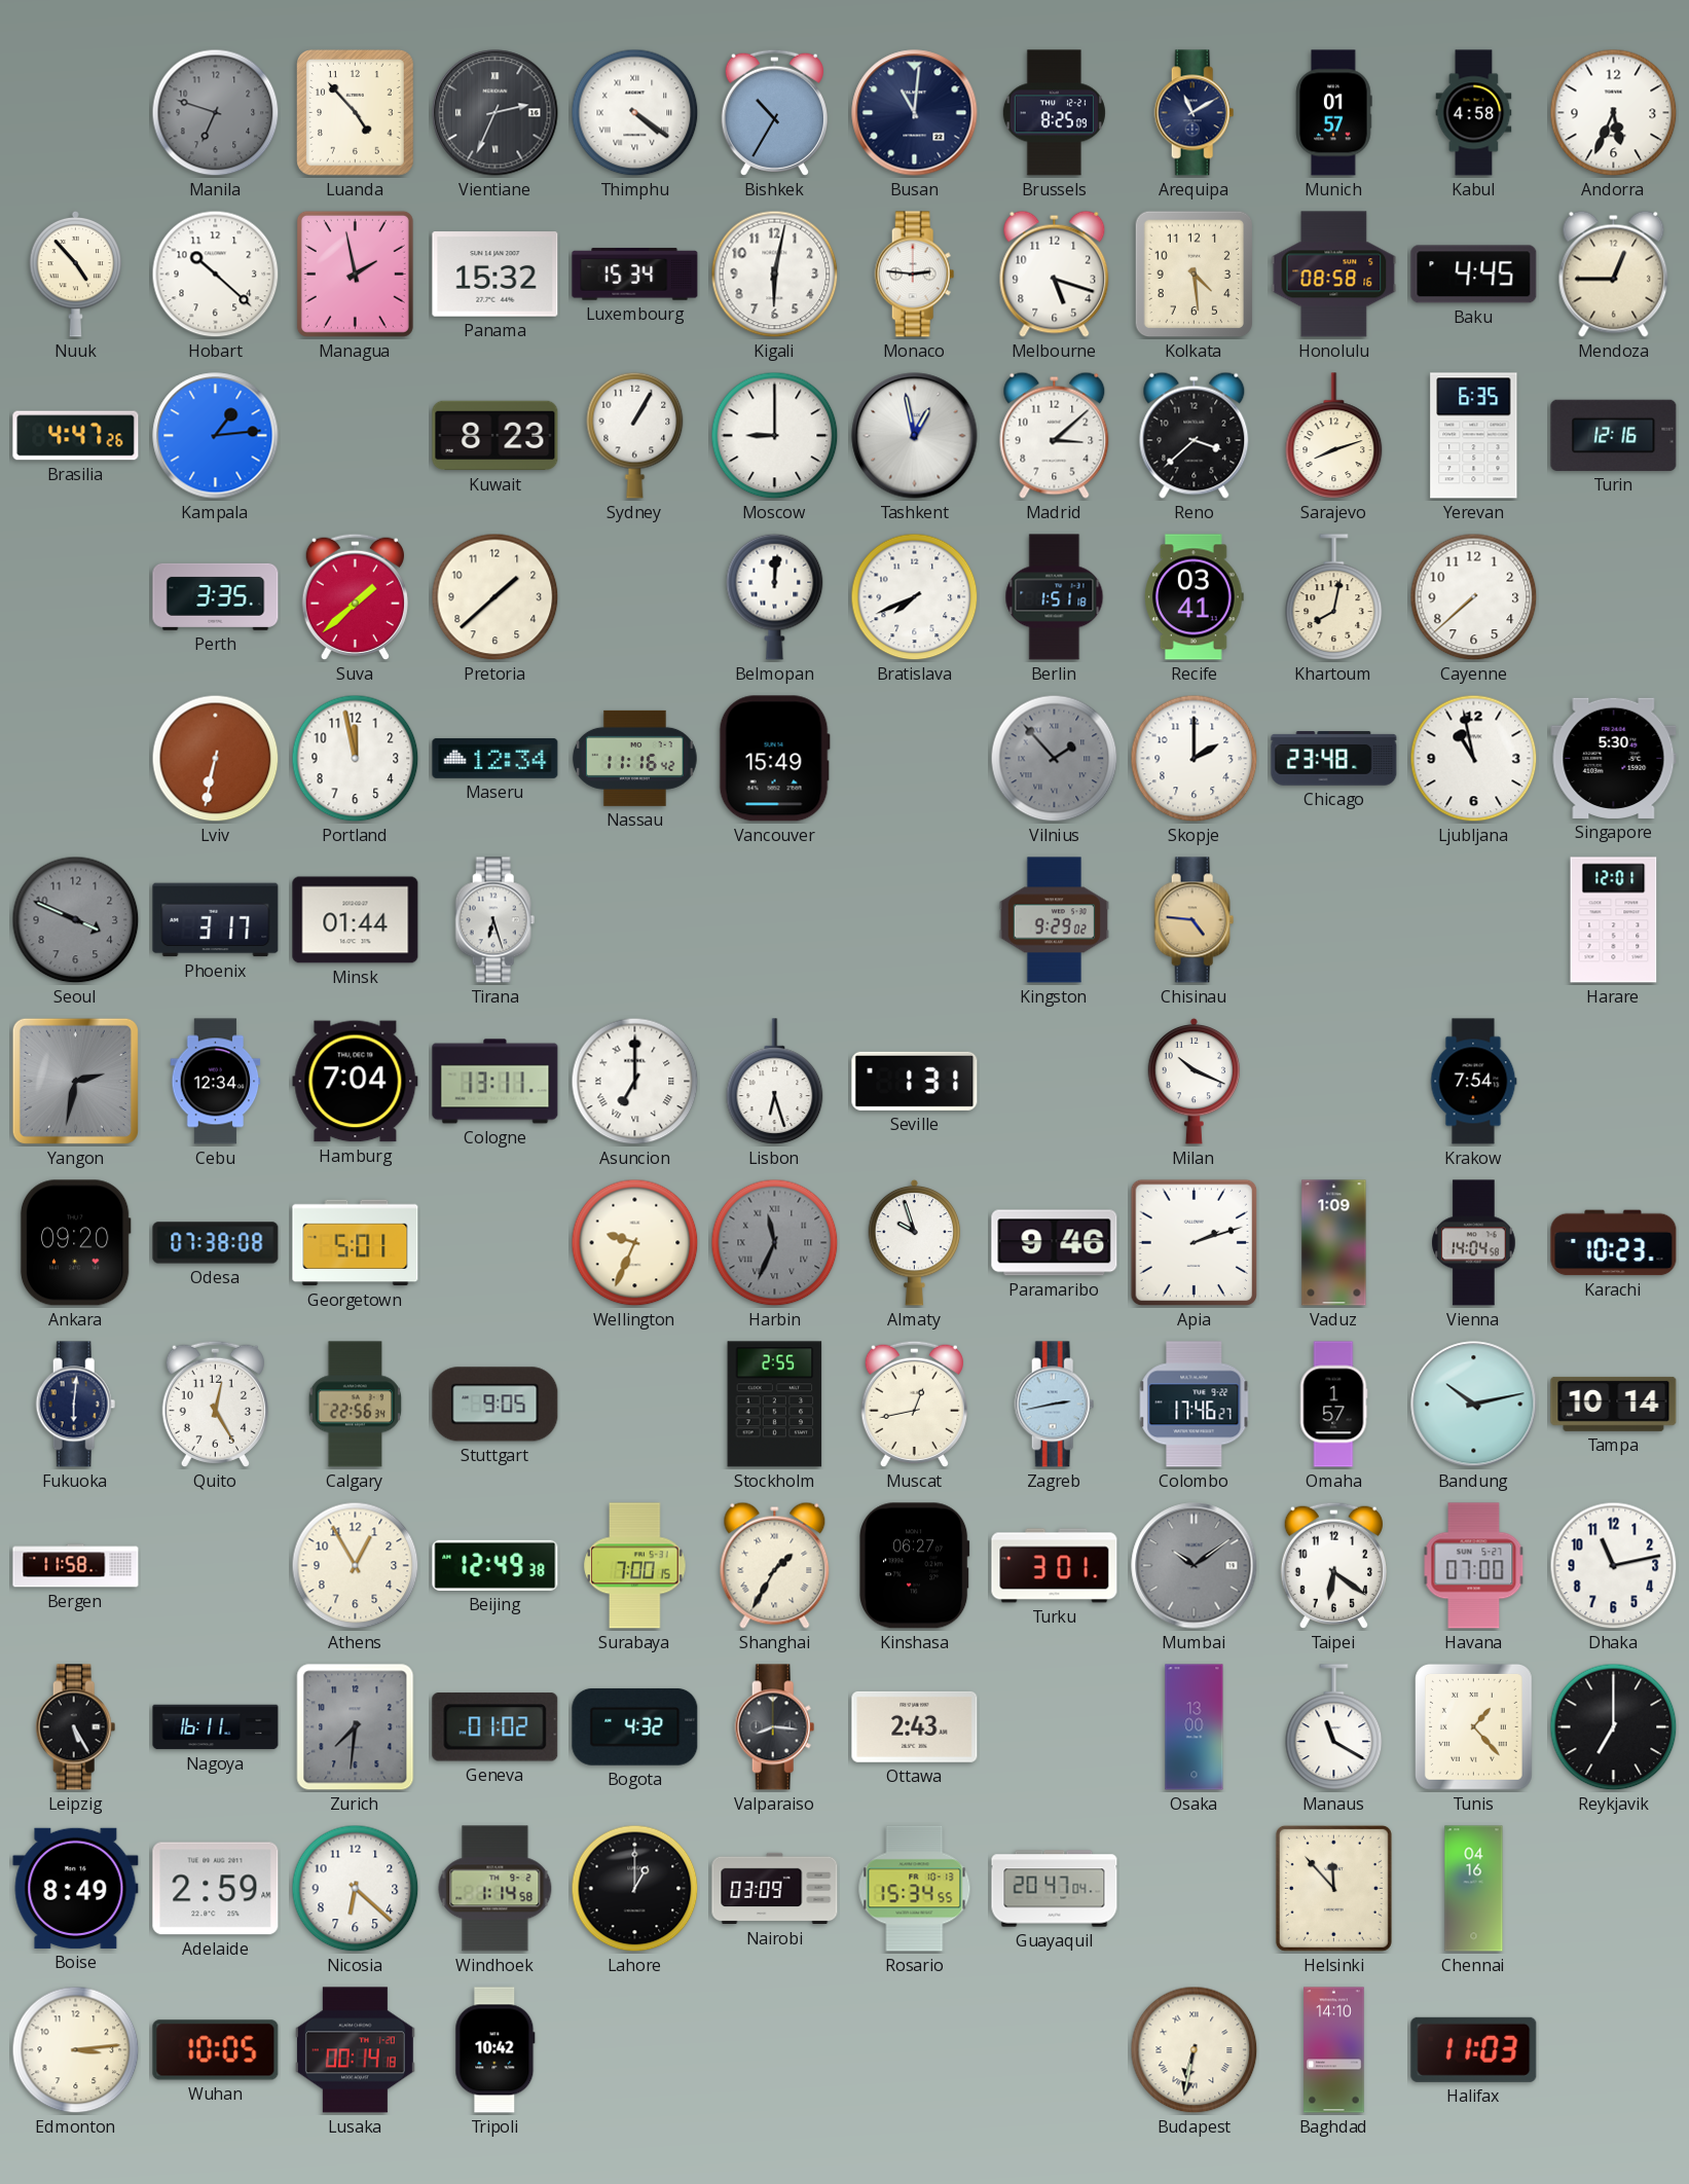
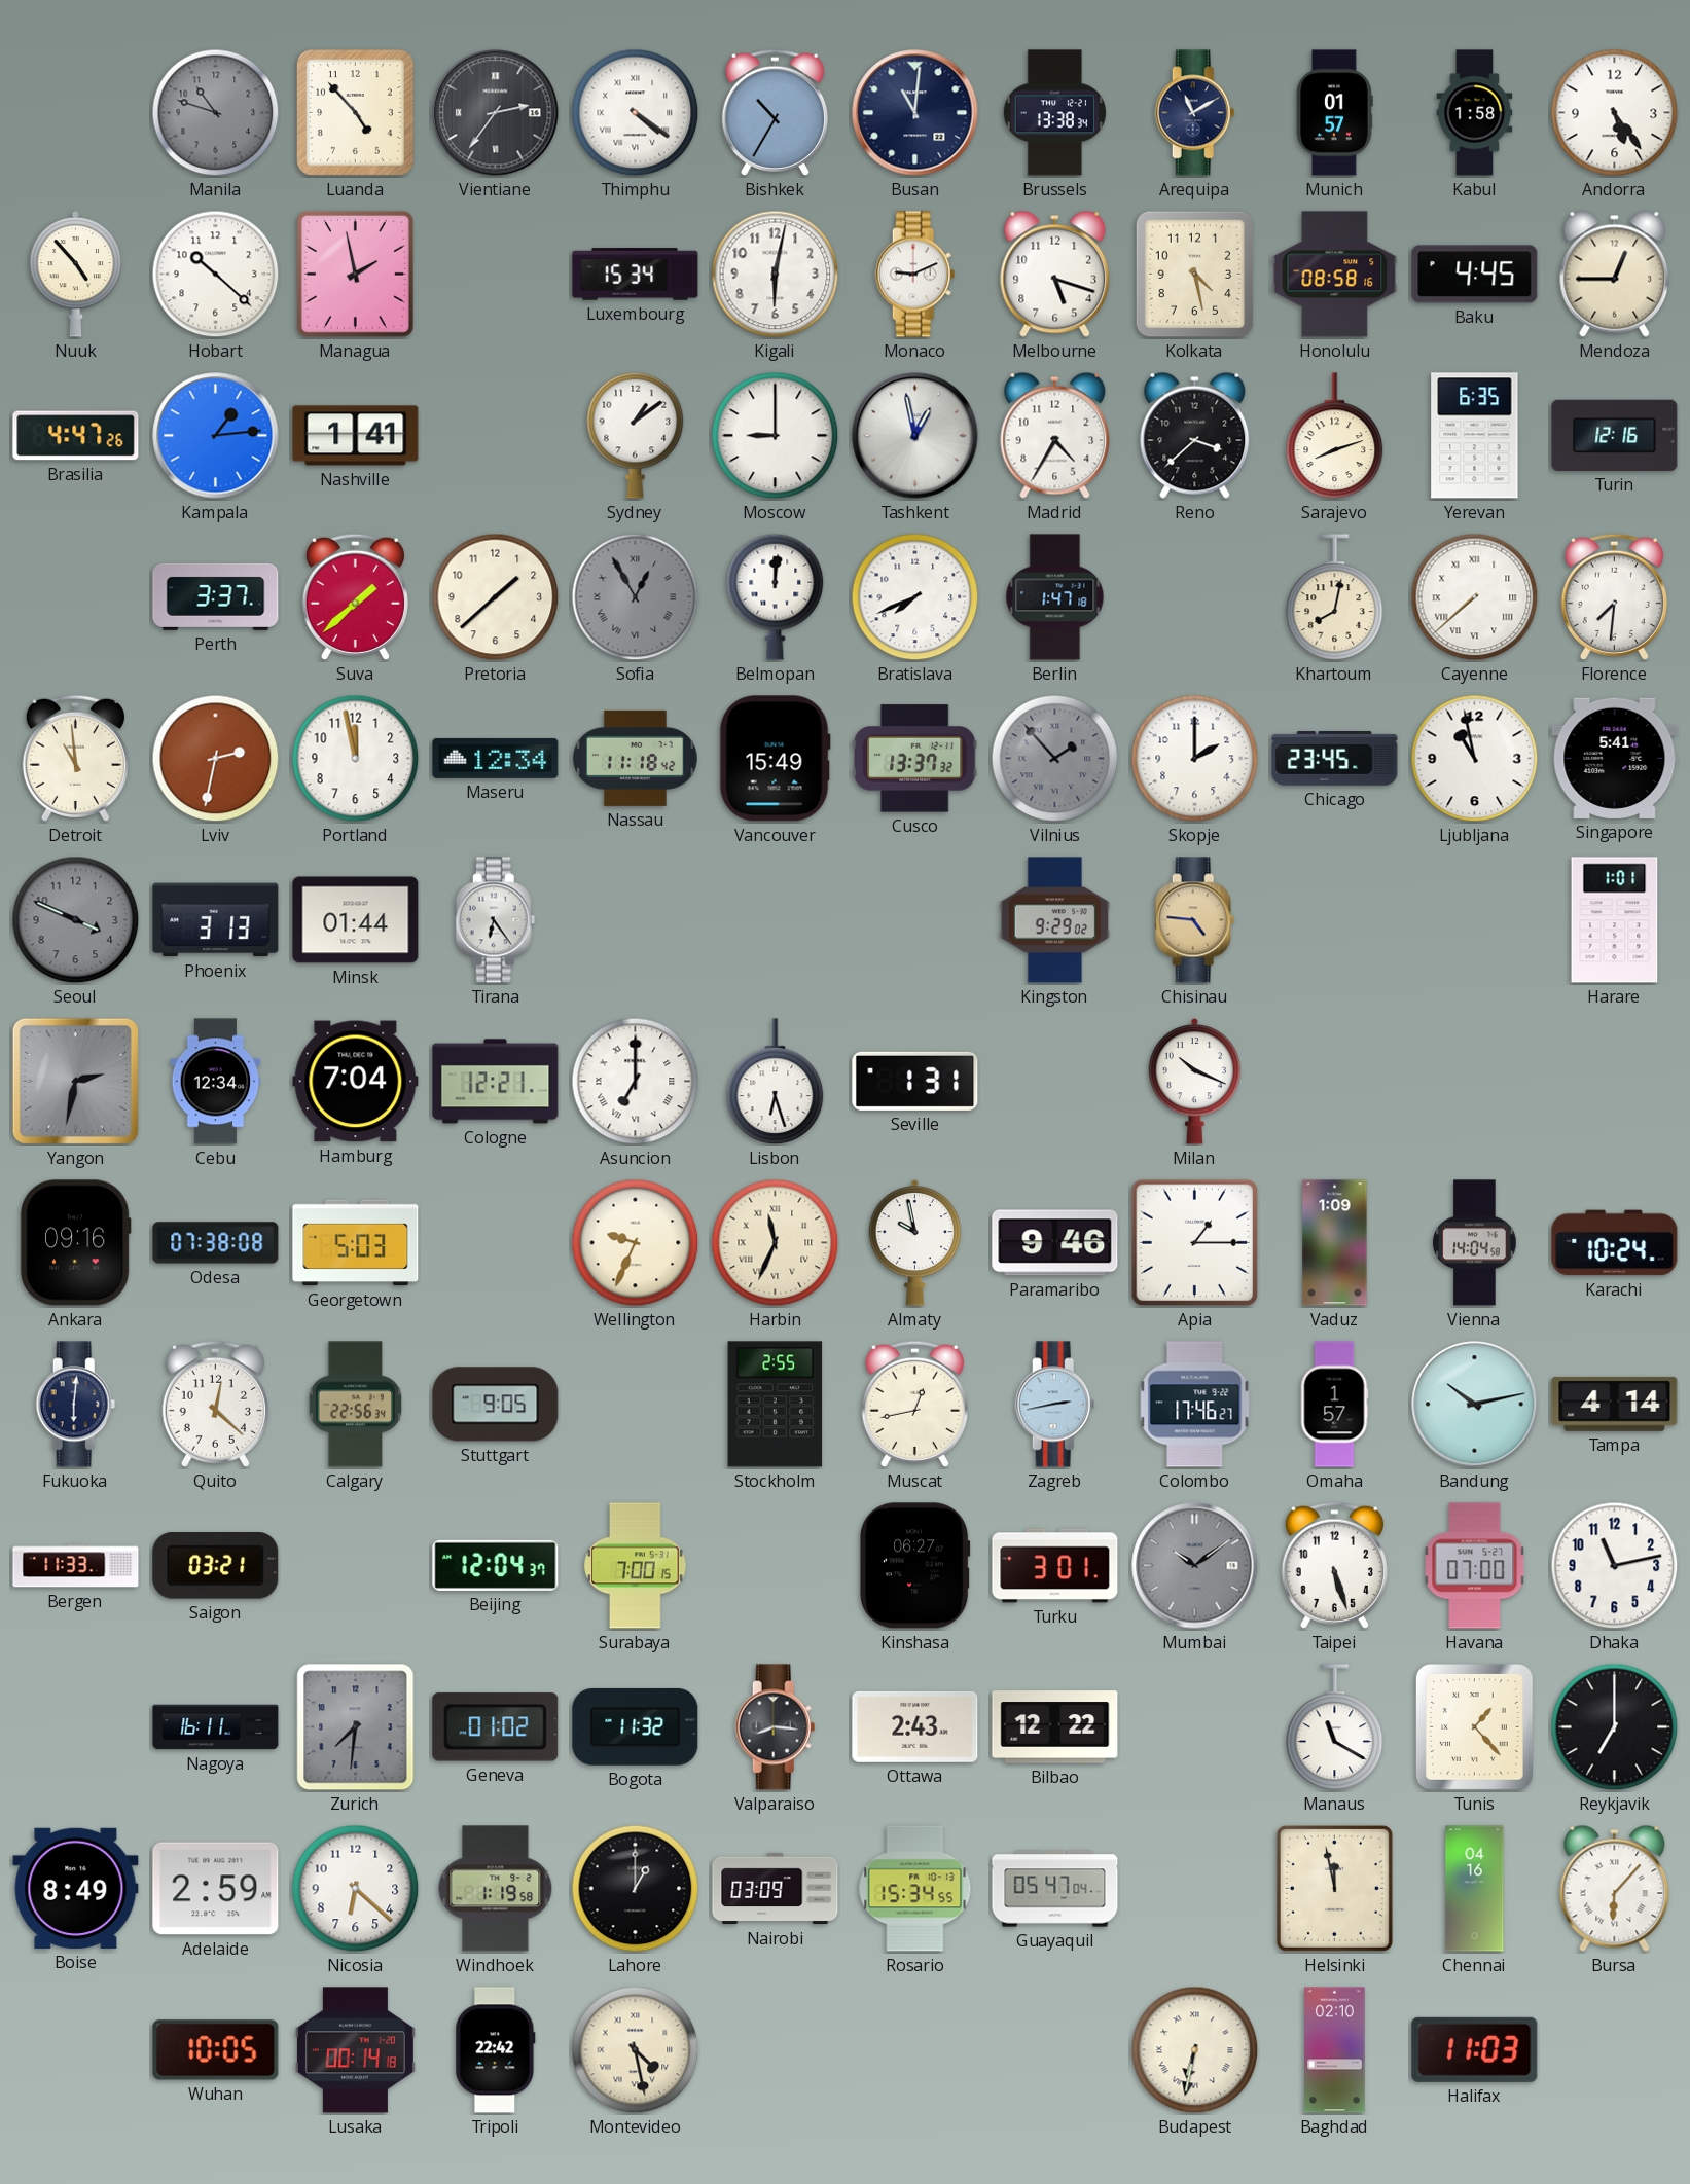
Manila: 6:48 -> 10:48 (216, 113)
Vientiane: 2:34 -> 2:36 (496, 113)
Brussels: 8:25 -> 13:38 (1054, 113)
Kabul: 4:58 -> 1:58 (1475, 113)
Andorra: 5:34 -> 5:24 (1615, 113)
Panama: 15:32 -> none (495, 275)
Monaco: 2:46 -> 9:11 (915, 275)
Kolkata: 4:29 -> 4:28 (1195, 275)
Nashville: none -> 1:41 (356, 436)
Kuwait: 8:23 -> none (495, 436)
Sydney: 1:05 -> 1:09 (636, 435)
Madrid: 3:08 -> 4:35 (1055, 435)
Perth: 3:35 -> 3:37 (216, 596)
Sofia: none -> 12:55 (636, 597)
Berlin: 1:51 -> 1:47 (1055, 597)
Recife: 03:41 -> none (1195, 597)
Cayenne numerals: Arabic -> Roman (1475, 597)
Florence: none -> 7:31 (1614, 596)
Detroit: none -> 10:59 (75, 758)
Lviv: 6:32 -> 2:32 (216, 759)
Nassau: 11:16 -> 11:18 (636, 758)
Cusco: none -> 13:37 (915, 759)
Chicago: 23:48 -> 23:45 (1335, 759)
Singapore: 5:30 -> 5:41 (1615, 758)
Phoenix: 3:17 -> 3:13 (216, 920)
Tirana: 6:27 -> 6:24 (496, 920)
Harare: 12:01 -> 1:01 (1615, 920)
Cologne: 13:11 -> 12:21 (496, 1082)
Krakow: 7:54 -> none (1473, 1082)
Ankara: 09:20 -> 09:16 (75, 1243)
Georgetown: 5:01 -> 5:03 (356, 1243)
Harbin dial: grey -> cream (776, 1243)
Almaty: 9:57 -> 9:58 (915, 1242)
Apia: 2:12 -> 1:15 (1195, 1243)
Karachi: 10:23 -> 10:24 (1615, 1243)
Quito: 12:25 -> 12:22 (215, 1404)
Tampa: 10:14 -> 4:14 (1615, 1404)
Bergen: 11:58 -> 11:33 (76, 1566)
Saigon: none -> 03:21 (216, 1566)
Athens: 12:55 -> none (356, 1566)
Beijing: 12:49 -> 12:04 (496, 1565)
Shanghai: 1:35 -> none (775, 1565)
Taipei: 6:21 -> 5:27 (1334, 1565)
Leipzig: 5:25 -> none (76, 1727)
Bogota: 4:32 -> 11:32 (636, 1727)
Bilbao: none -> 12:22 (1055, 1727)
Osaka: 13:00 -> none (1195, 1727)
Windhoek: 1:14 -> 1:19 (496, 1889)
Guayaquil: 20:47 -> 05:47 (1055, 1889)
Helsinki: 11:53 -> 11:58 (1334, 1888)
Bursa: none -> 6:07 (1615, 1888)
Edmonton: 3:14 -> none (76, 2050)
Tripoli: 10:42 -> 22:42 (496, 2050)
Montevideo: none -> 4:28 (636, 2050)
Baghdad: 14:10 -> 02:10 (1335, 2050)
